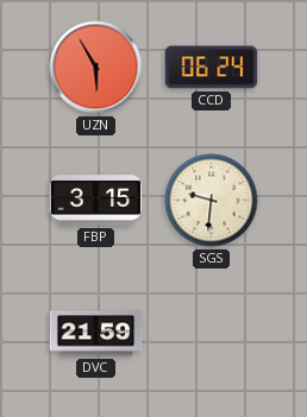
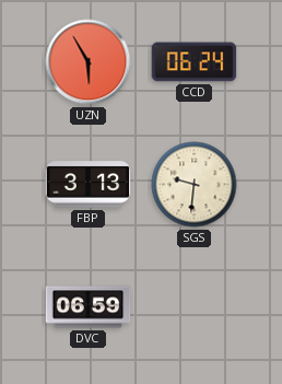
FBP: 3:15 -> 3:13 (89, 185)
DVC: 21:59 -> 06:59 (89, 307)
